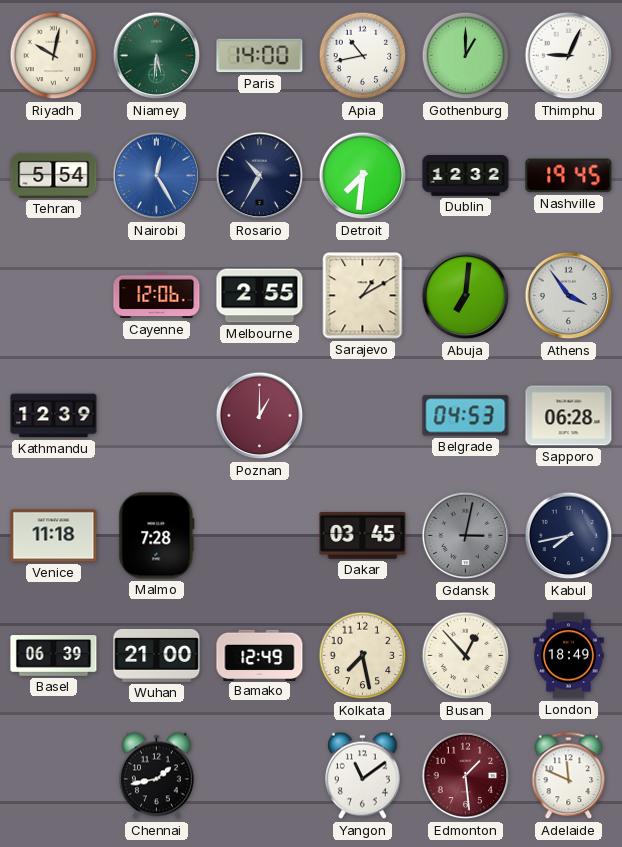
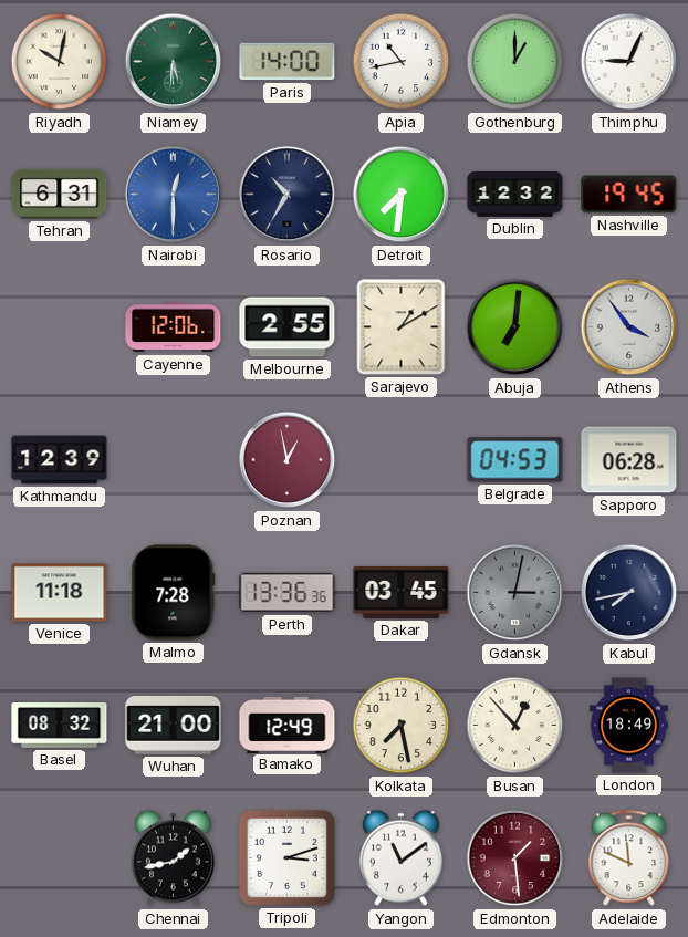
Tehran: 5:54 -> 6:31 (60, 194)
Nairobi: 12:25 -> 12:30 (174, 195)
Poznan: 1:00 -> 12:58 (288, 460)
Perth: none -> 13:36 (288, 593)
Basel: 06:39 -> 08:32 (60, 726)
Tripoli: none -> 3:12 (286, 857)
